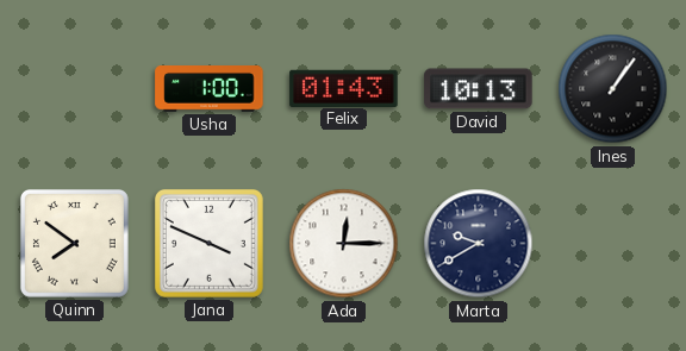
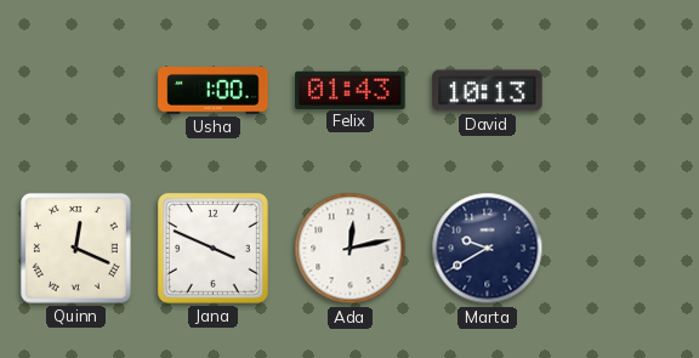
Ines: 1:06 -> none (613, 89)
Quinn: 7:51 -> 12:19 (75, 248)
Ada: 12:15 -> 12:13 (351, 249)
